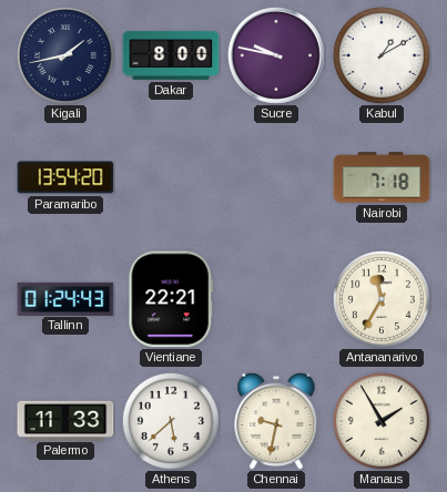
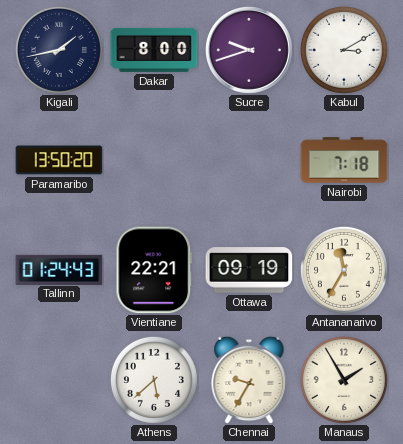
Sucre: 9:47 -> 9:42 (249, 50)
Kabul: 1:10 -> 3:10 (344, 50)
Paramaribo: 13:54 -> 13:50 (59, 160)
Ottawa: none -> 09:19 (249, 270)
Palermo: 11:33 -> none (65, 420)
Chennai: 9:32 -> 9:35 (249, 380)
